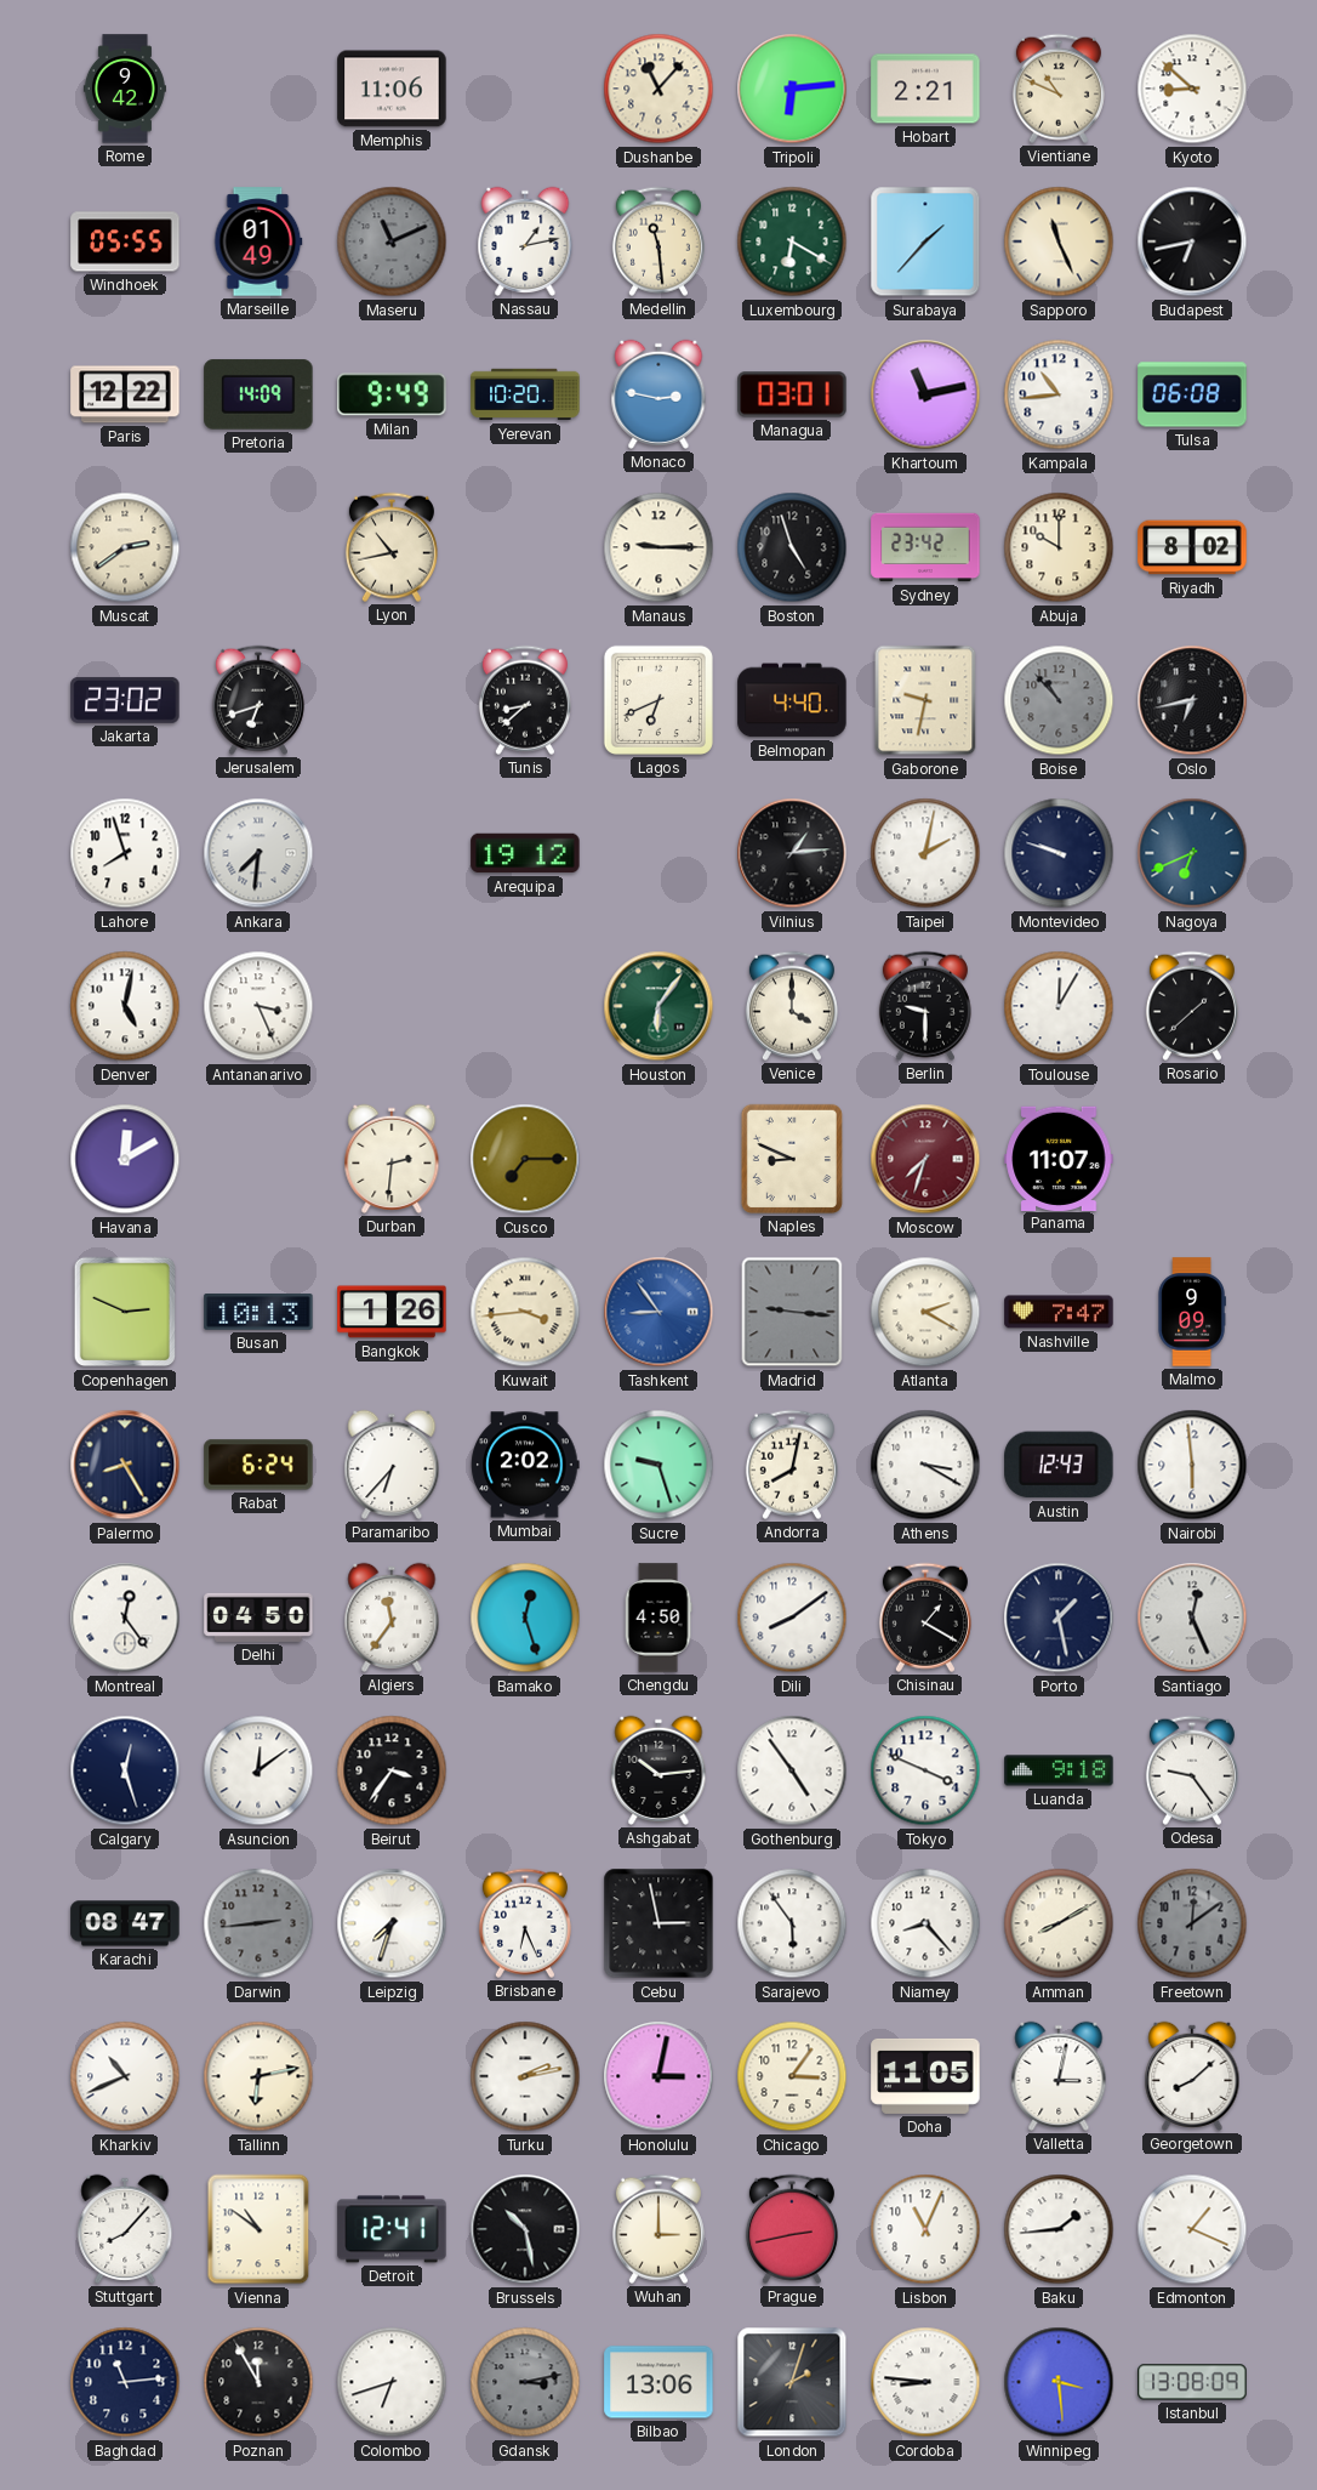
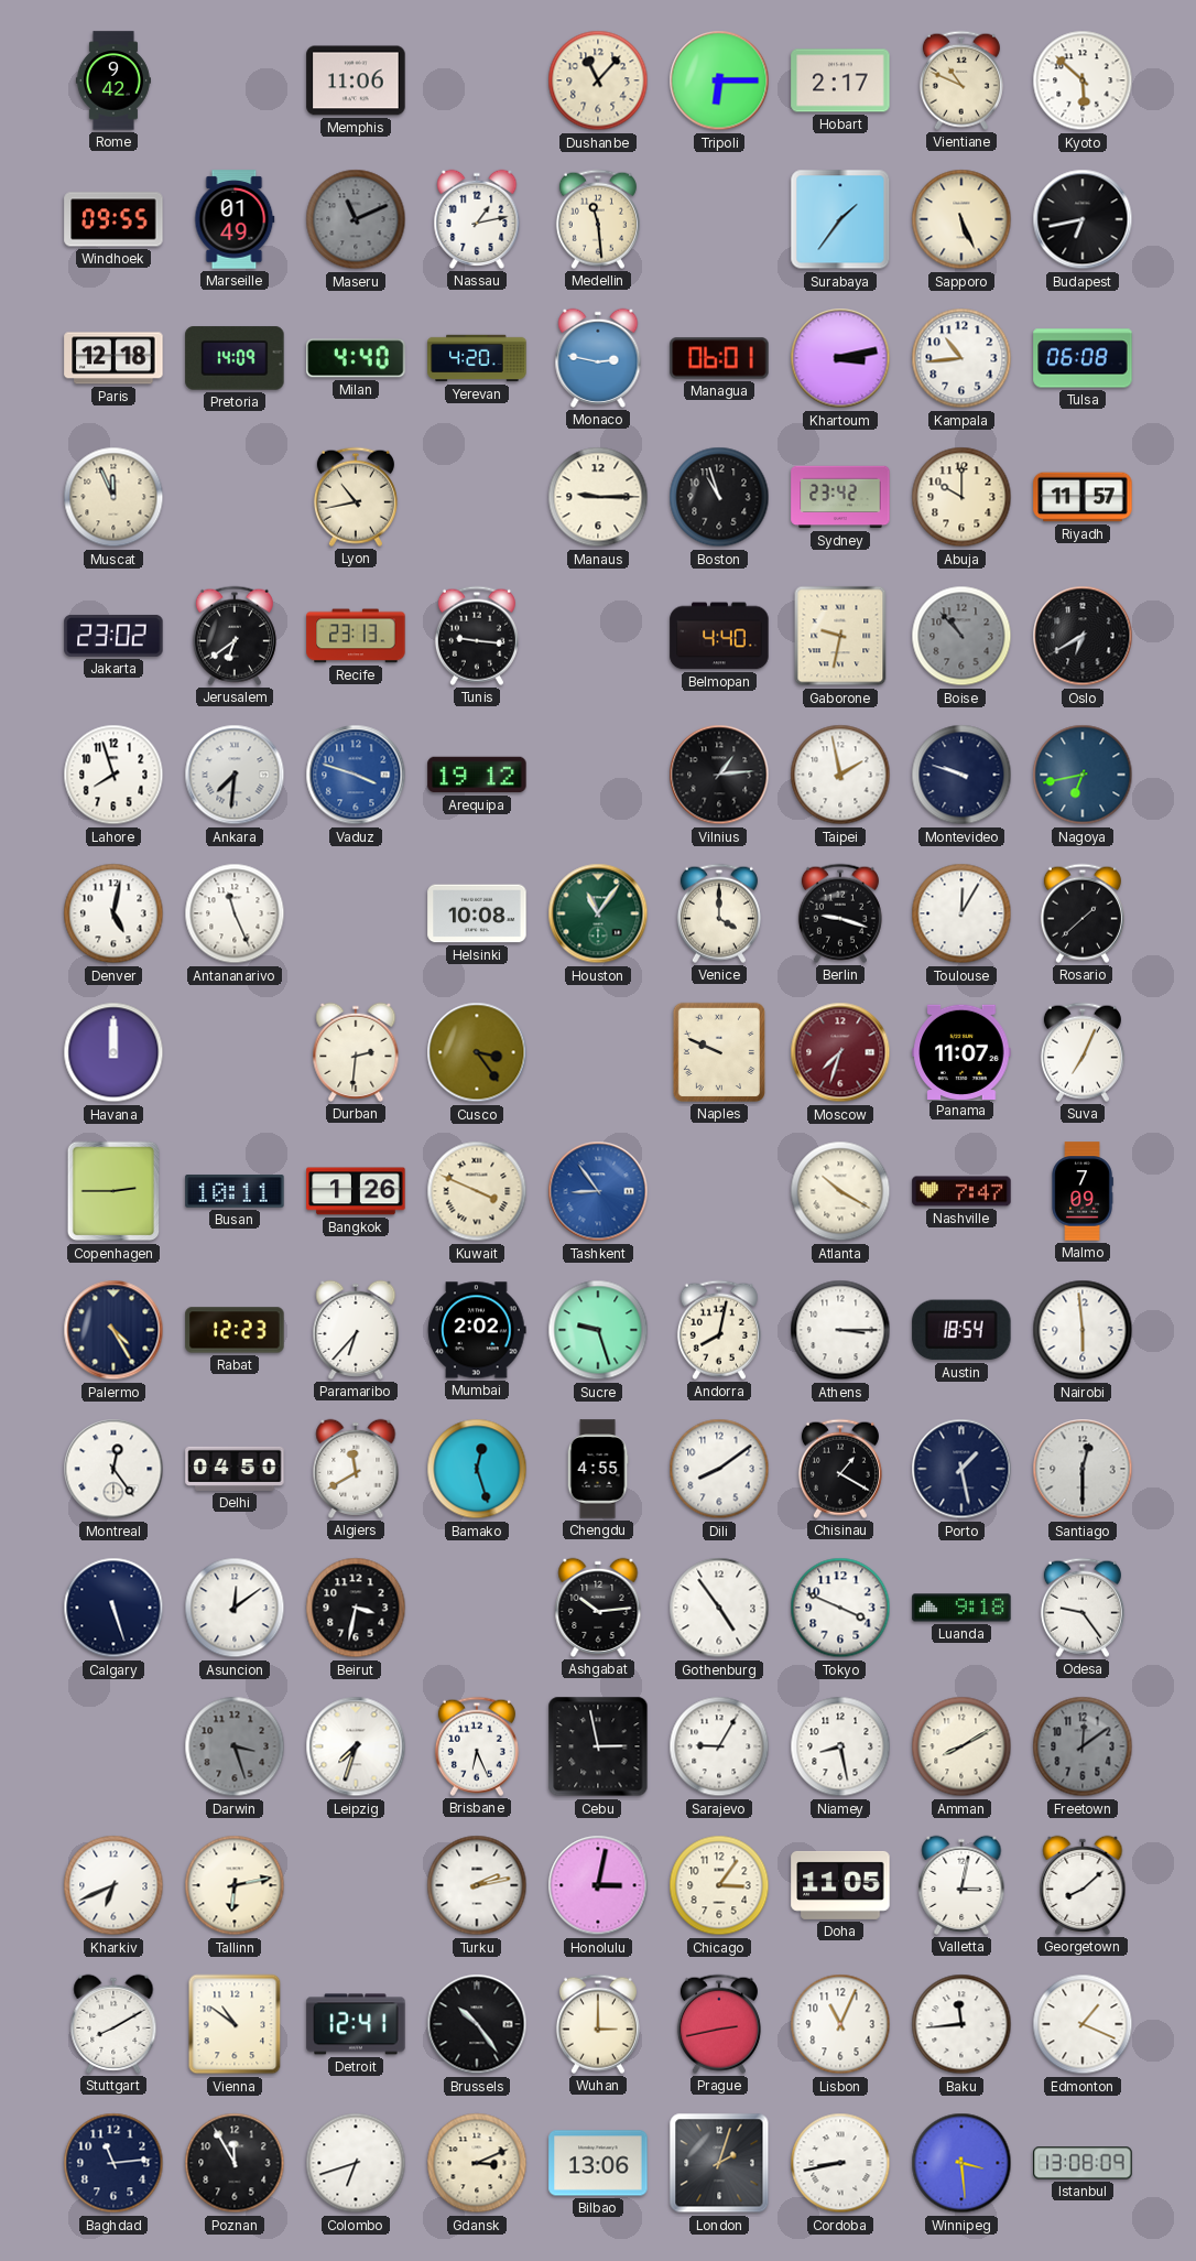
Tripoli: 6:14 -> 6:15 (719, 80)
Hobart: 2:21 -> 2:17 (840, 80)
Kyoto: 8:52 -> 5:52 (1083, 80)
Windhoek: 05:55 -> 09:55 (113, 219)
Luxembourg: 6:20 -> none (792, 241)
Surabaya: 1:37 -> 1:36 (840, 219)
Sapporo: 11:26 -> 5:26 (961, 219)
Paris: 12:22 -> 12:18 (113, 358)
Milan: 9:49 -> 4:40 (356, 358)
Yerevan: 10:20 -> 4:20 (477, 358)
Managua: 03:01 -> 06:01 (719, 358)
Khartoum: 11:13 -> 3:13 (840, 358)
Muscat: 2:39 -> 11:56 (113, 497)
Boston: 4:57 -> 10:57 (719, 497)
Riyadh: 8:02 -> 11:57 (1083, 497)
Jerusalem: 6:42 -> 6:39 (235, 636)
Recife: none -> 23:13 (356, 636)
Tunis: 8:38 -> 9:16 (477, 636)
Lagos: 6:41 -> none (658, 700)
Oslo: 6:43 -> 6:40 (1083, 636)
Vaduz: none -> 3:48 (356, 775)
Taipei: 2:02 -> 1:58 (840, 775)
Nagoya: 6:41 -> 6:43 (1083, 775)
Antananarivo: 3:26 -> 11:26 (235, 913)
Helsinki: none -> 10:08 (477, 913)
Houston: 6:06 -> 11:06 (598, 913)
Berlin: 9:30 -> 9:18 (840, 913)
Havana: 12:10 -> 12:00 (113, 1052)
Cusco: 7:15 -> 3:24 (477, 1052)
Naples: 8:49 -> 9:49 (719, 1052)
Suva: none -> 7:04 (1083, 1052)
Copenhagen: 2:49 -> 2:45 (113, 1191)
Busan: 10:13 -> 10:11 (235, 1192)
Kuwait: 3:44 -> 3:49 (477, 1191)
Madrid: 9:16 -> none (792, 1312)
Atlanta: 2:20 -> 10:20 (840, 1191)
Malmo: 9:09 -> 7:09 (1083, 1191)
Palermo: 8:25 -> 4:25 (113, 1330)
Rabat: 6:24 -> 12:23 (235, 1330)
Athens: 3:20 -> 3:15 (840, 1330)
Austin: 12:43 -> 18:54 (961, 1330)
Algiers: 11:36 -> 11:40 (356, 1469)
Chengdu: 4:50 -> 4:55 (598, 1469)
Santiago: 12:26 -> 12:30 (1083, 1469)
Calgary: 12:27 -> 5:27 (113, 1608)
Beirut: 3:36 -> 3:32 (356, 1608)
Karachi: 08:47 -> none (125, 1923)
Darwin: 2:44 -> 3:27 (235, 1746)
Sarajevo: 5:54 -> 9:05 (719, 1746)
Niamey: 8:23 -> 8:28 (840, 1746)
Kharkiv: 10:41 -> 6:41 (113, 1885)
Stuttgart: 8:07 -> 8:10 (113, 2024)
Brussels: 10:28 -> 10:24 (477, 2024)
Baku: 1:44 -> 11:44 (961, 2024)
Gdansk: 3:13 -> 3:11 (477, 2163)
Gdansk dial: grey -> cream (477, 2163)
Cordoba: 8:46 -> 8:43 (840, 2163)
